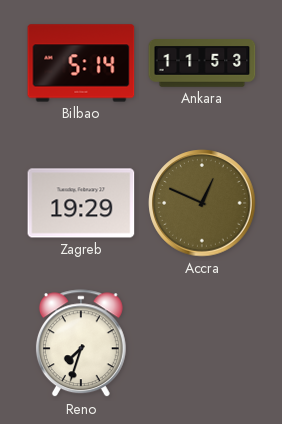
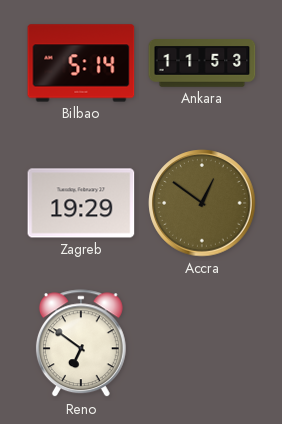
Accra: 12:49 -> 12:51 (202, 203)
Reno: 7:33 -> 6:51 (81, 344)
